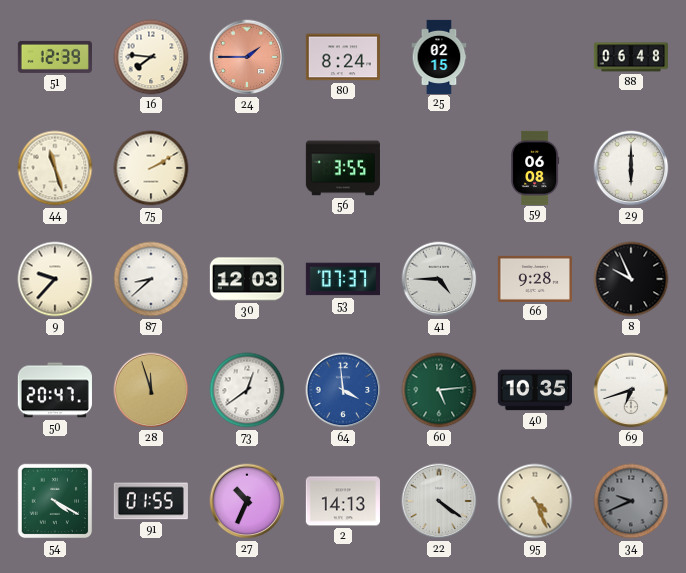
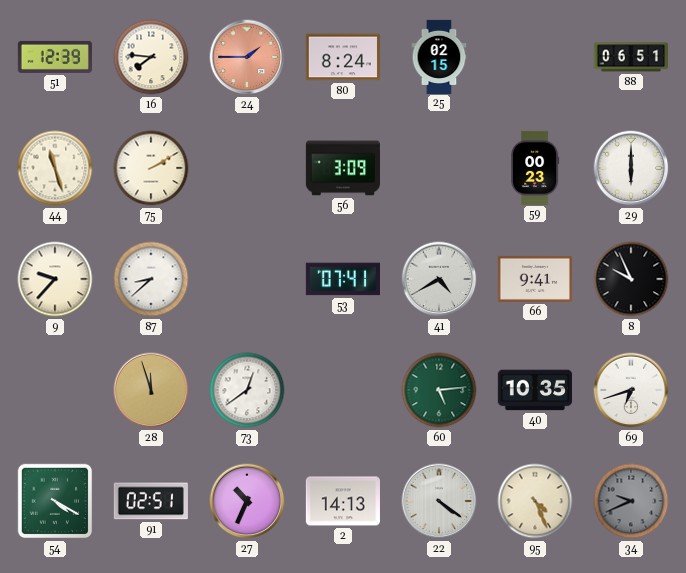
88: 06:48 -> 06:51 (630, 57)
56: 3:55 -> 3:09 (342, 168)
59: 06:08 -> 00:23 (536, 167)
30: 12:03 -> none (247, 279)
53: 07:37 -> 07:41 (343, 279)
41: 4:45 -> 4:40 (439, 279)
66: 9:28 -> 9:41 (535, 279)
50: 20:47 -> none (55, 390)
64: 3:59 -> none (343, 390)
91: 01:55 -> 02:51 (151, 501)
